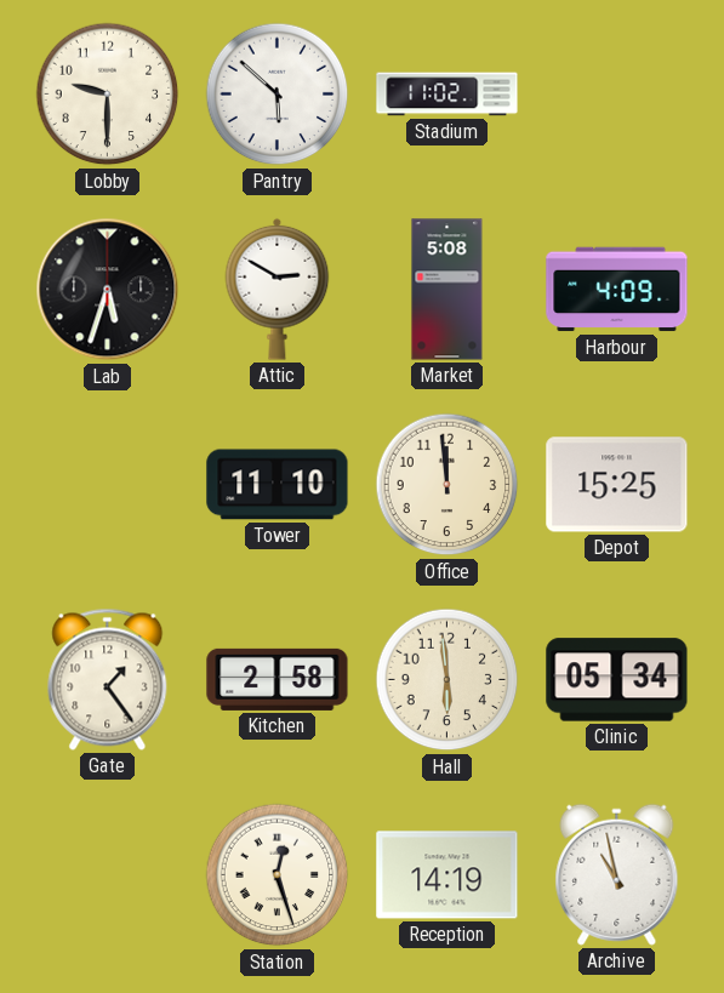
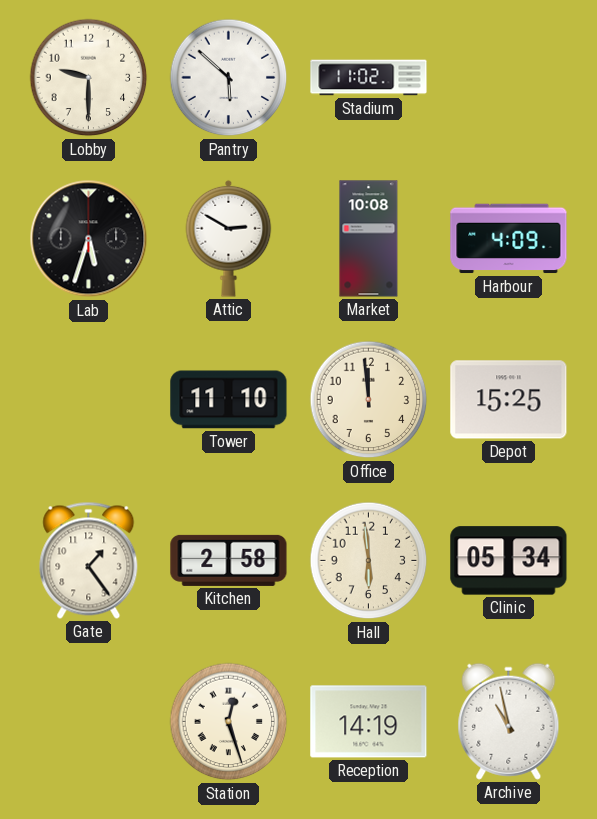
Market: 5:08 -> 10:08 (369, 239)
